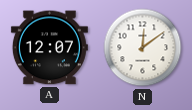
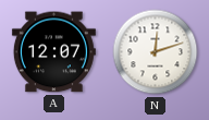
N: 12:09 -> 12:12 (156, 52)
